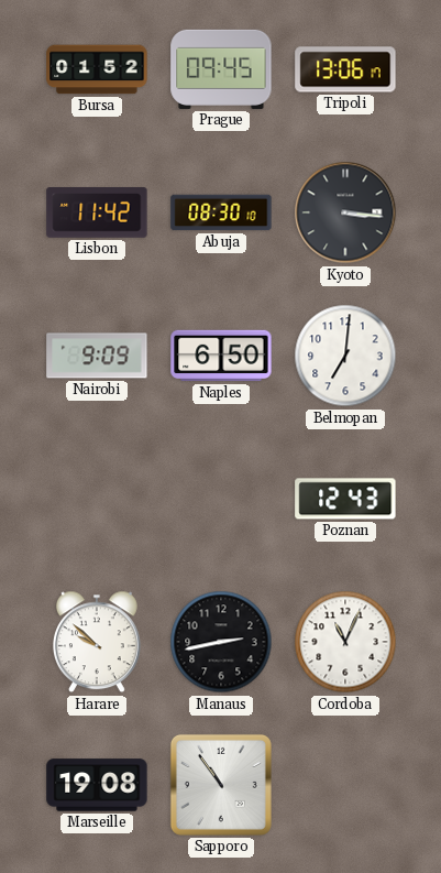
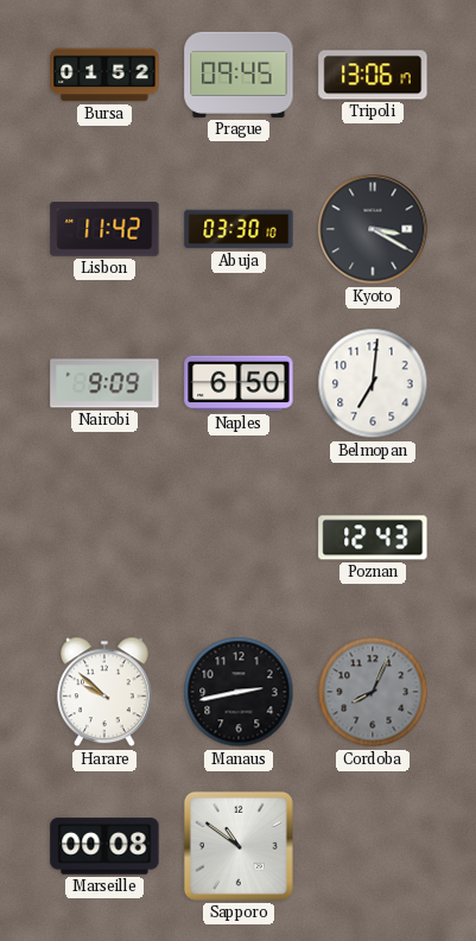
Abuja: 08:30 -> 03:30 (239, 229)
Kyoto: 3:16 -> 3:20 (373, 229)
Cordoba: 11:04 -> 8:04 (373, 692)
Cordoba dial: white -> grey (373, 692)
Marseille: 19:08 -> 00:08 (104, 846)
Sapporo: 10:54 -> 10:51 (239, 846)
